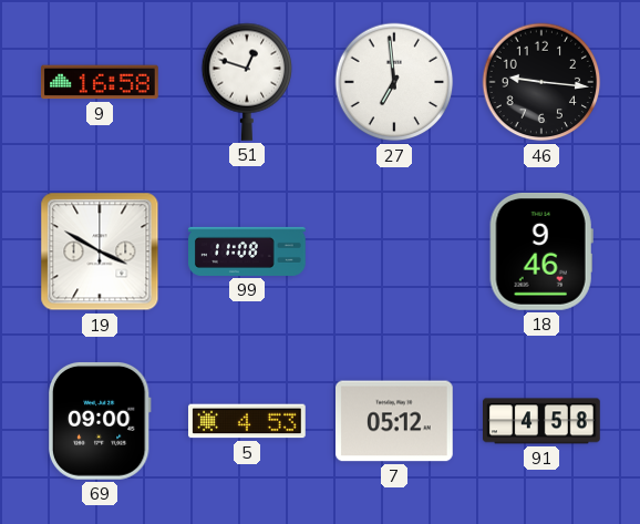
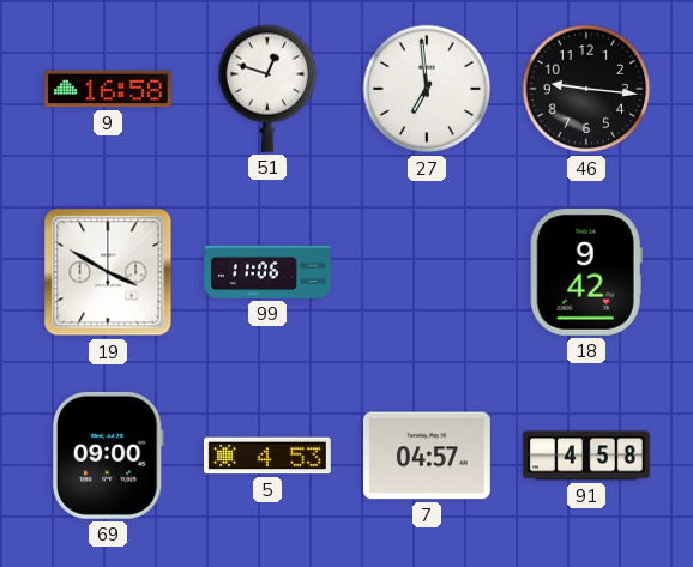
99: 11:08 -> 11:06 (267, 272)
18: 9:46 -> 9:42 (586, 272)
7: 05:12 -> 04:57 (428, 456)
